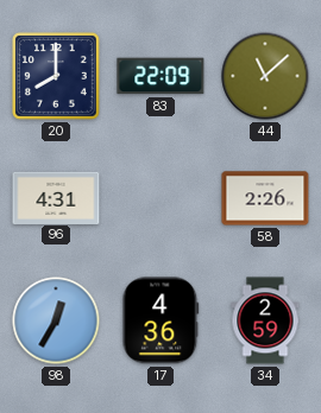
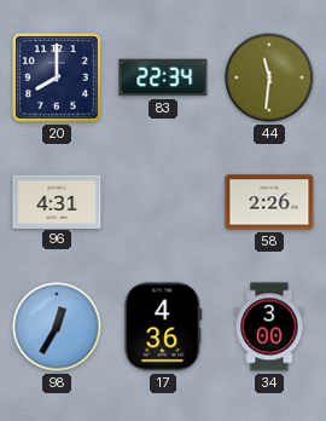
83: 22:09 -> 22:34 (163, 77)
44: 11:08 -> 11:31 (269, 77)
34: 2:59 -> 3:00 (269, 327)
